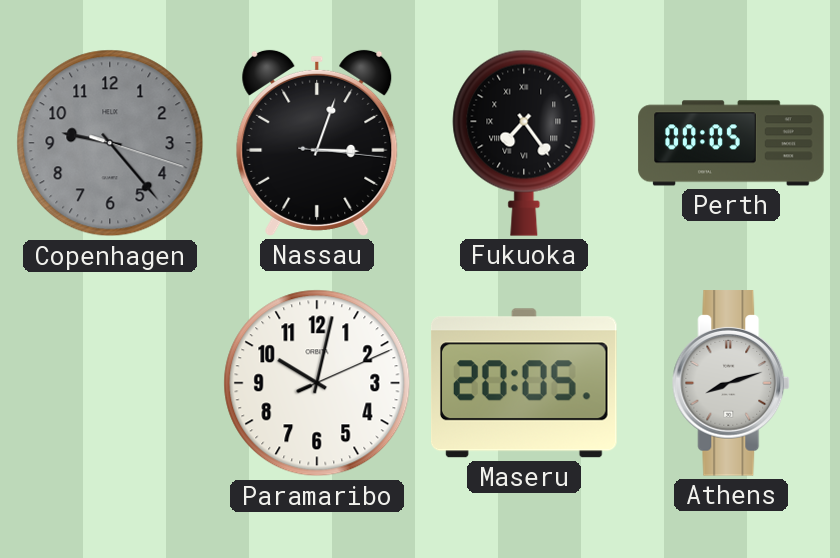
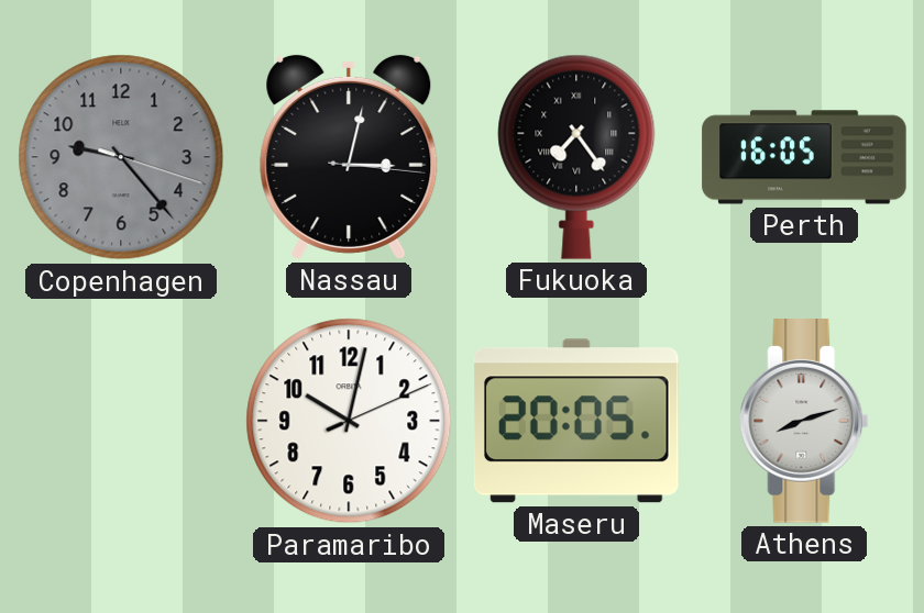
Nassau: 3:03 -> 3:02 (349, 157)
Perth: 00:05 -> 16:05 (804, 157)
